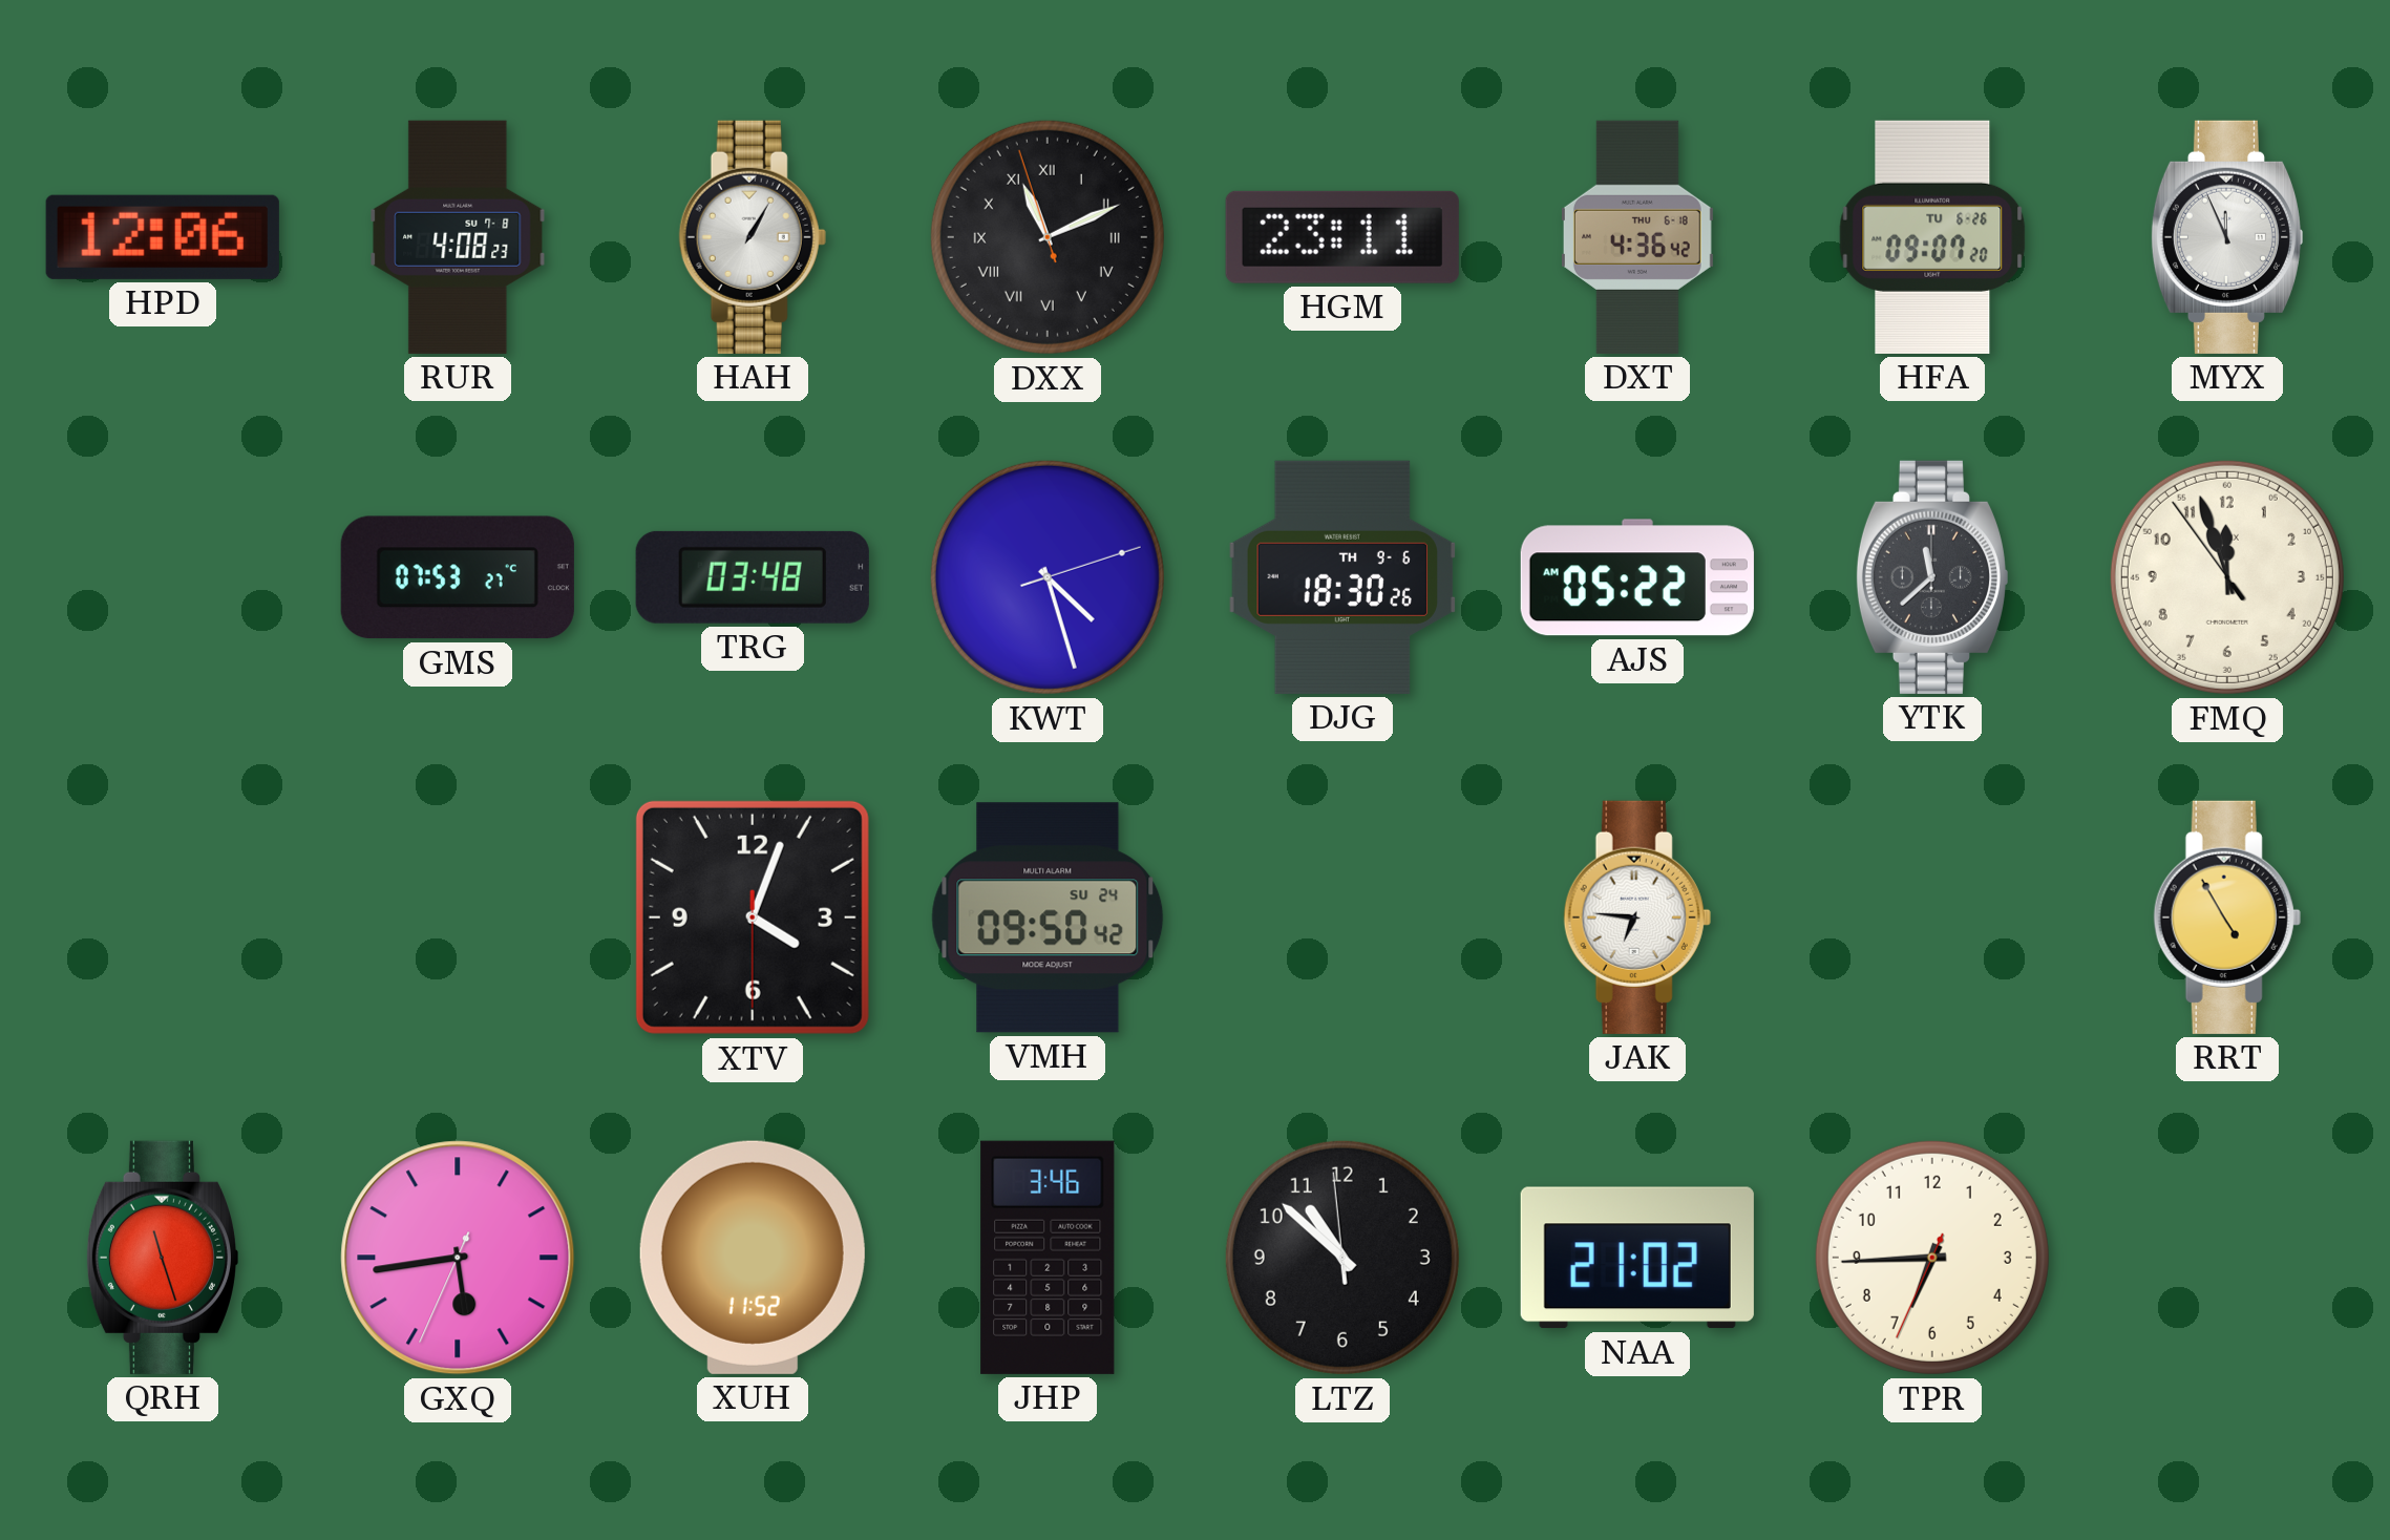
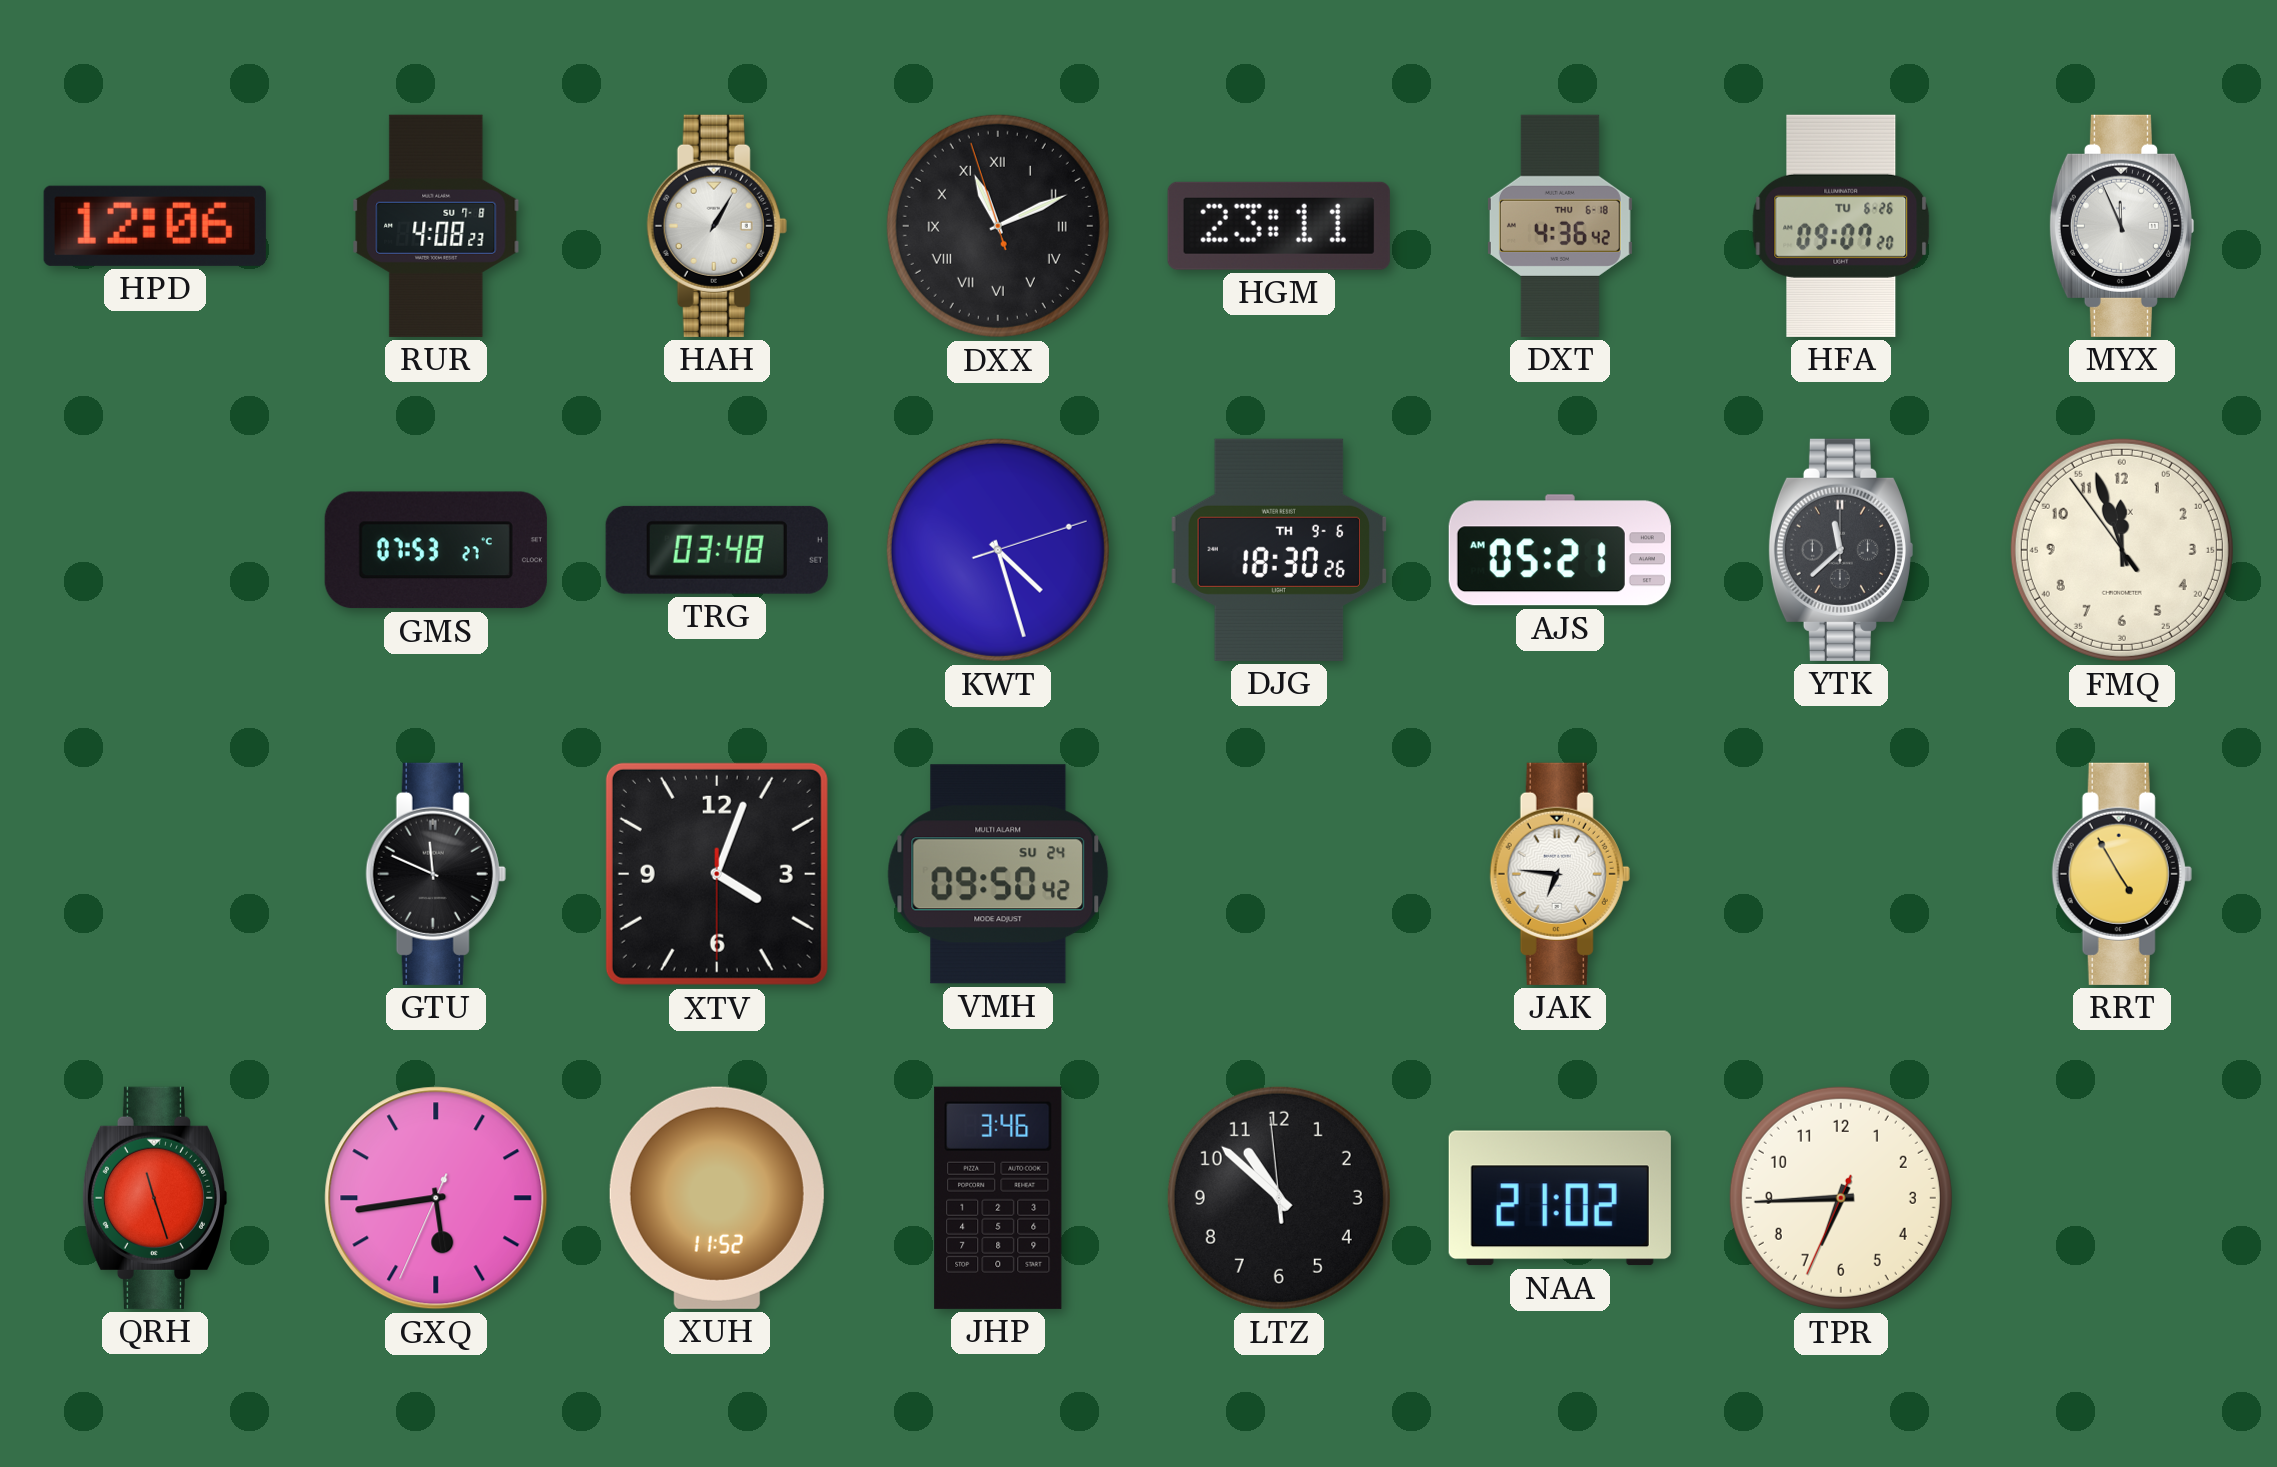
AJS: 05:22 -> 05:21 (1560, 550)
GTU: none -> 11:49 (436, 874)
